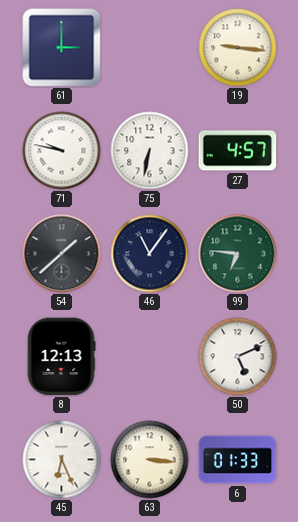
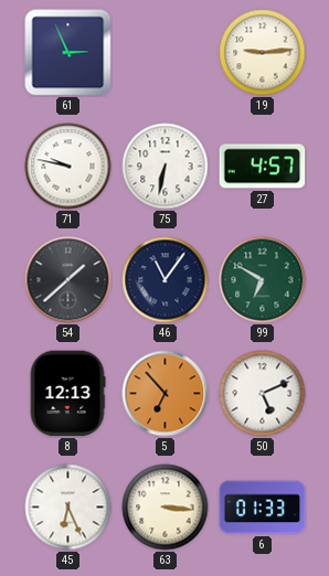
61: 3:00 -> 2:56 (68, 53)
19: 9:16 -> 9:14 (263, 53)
99: 6:46 -> 6:50 (263, 280)
5: none -> 6:53 (166, 394)
